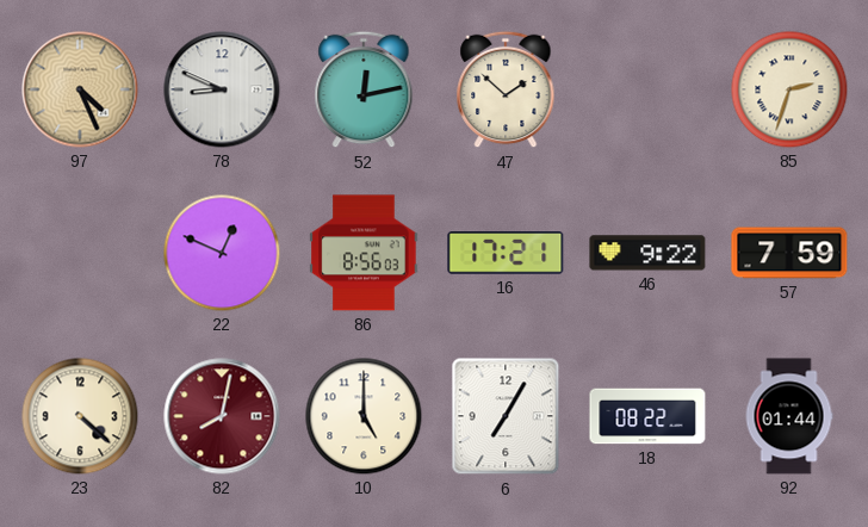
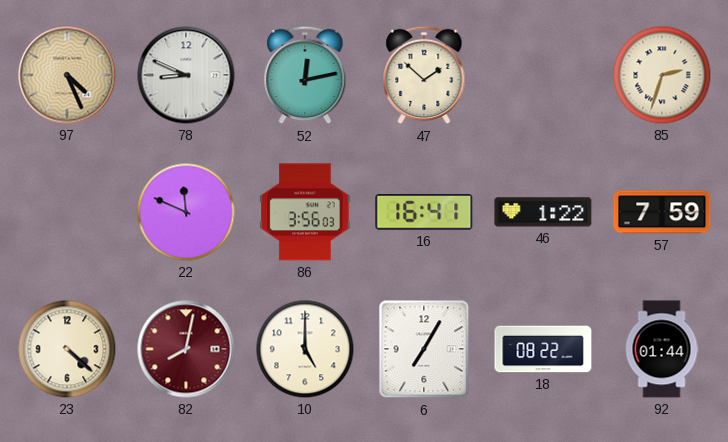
22: 12:49 -> 11:49 (186, 212)
86: 8:56 -> 3:56 (305, 212)
16: 17:21 -> 16:41 (424, 213)
46: 9:22 -> 1:22 (543, 212)
